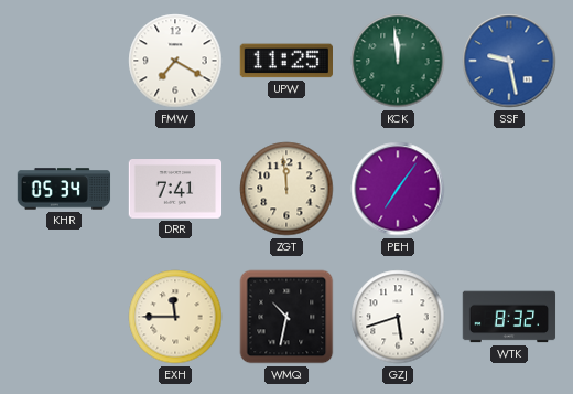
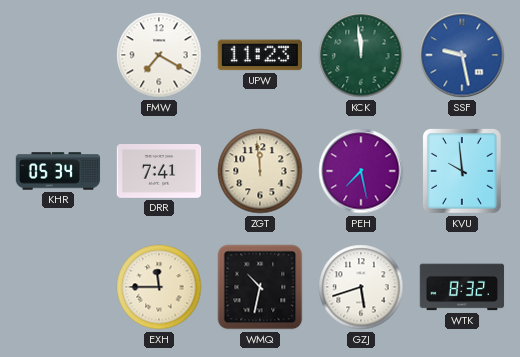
UPW: 11:25 -> 11:23 (259, 55)
PEH: 7:06 -> 7:28 (361, 171)
KVU: none -> 9:59 (463, 171)
